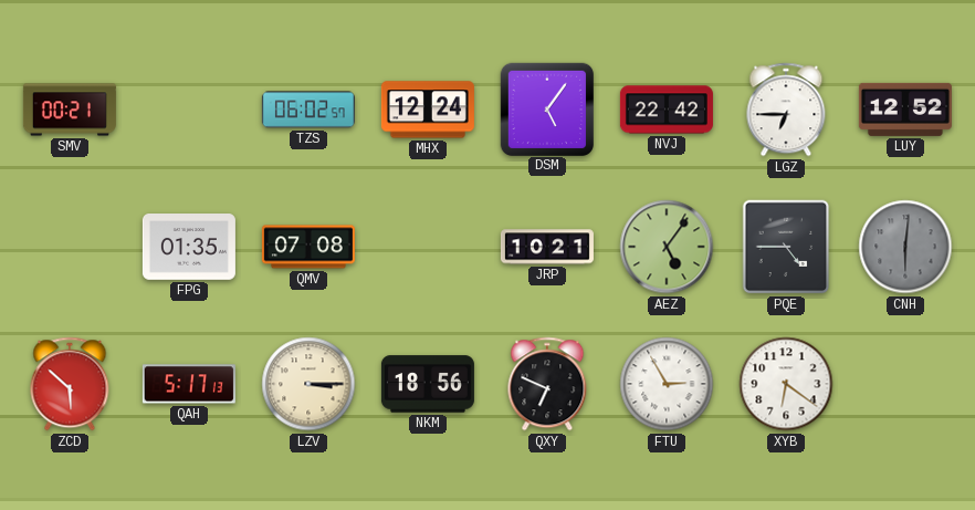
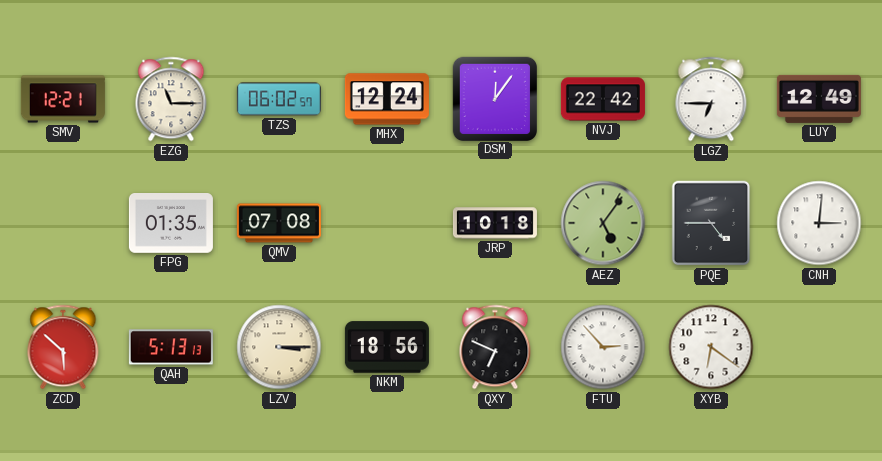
SMV: 00:21 -> 12:21 (63, 99)
EZG: none -> 11:15 (171, 99)
DSM: 5:06 -> 12:06 (494, 98)
LUY: 12:52 -> 12:49 (819, 99)
JRP: 10:21 -> 10:18 (495, 223)
CNH: 6:01 -> 3:01 (819, 223)
CNH dial: grey -> white (819, 223)
QAH: 5:17 -> 5:13 (171, 347)
FTU: 2:55 -> 2:53 (603, 347)
